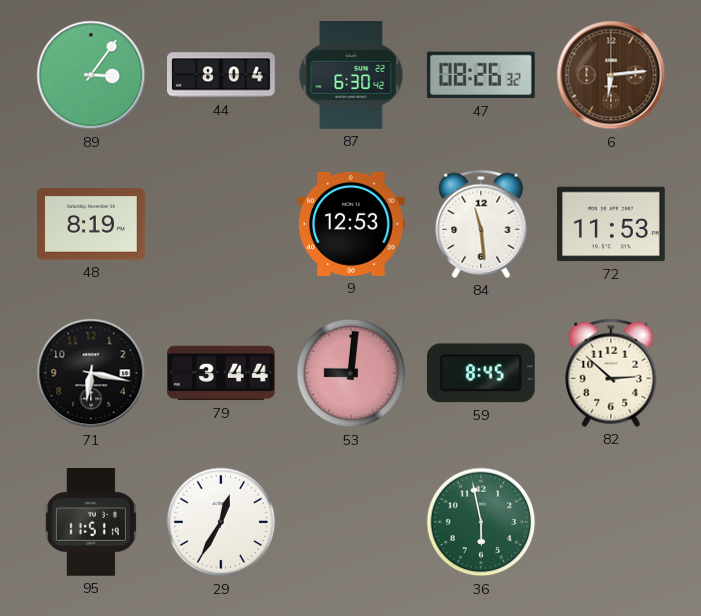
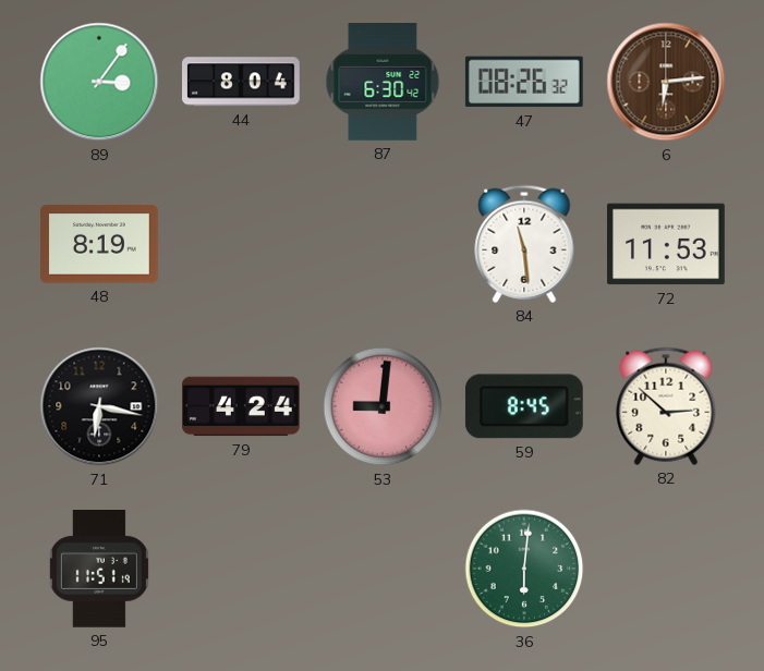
9: 12:53 -> none (352, 224)
79: 3:44 -> 4:24 (242, 406)
29: 12:35 -> none (221, 522)
36: 5:58 -> 6:01 (524, 569)
